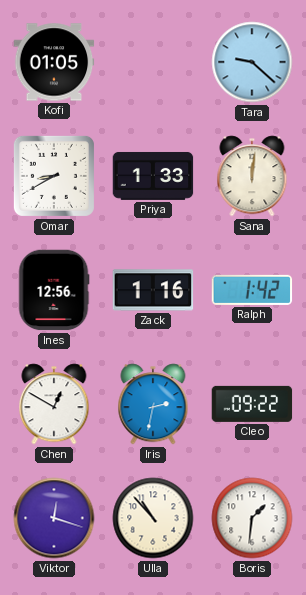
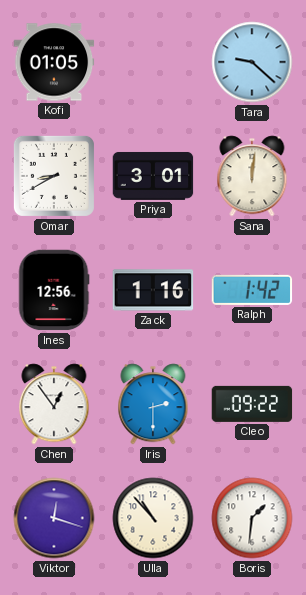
Priya: 1:33 -> 3:01 (153, 176)
Chen: 12:50 -> 12:54 (54, 404)
Iris: 2:32 -> 2:30 (153, 404)
